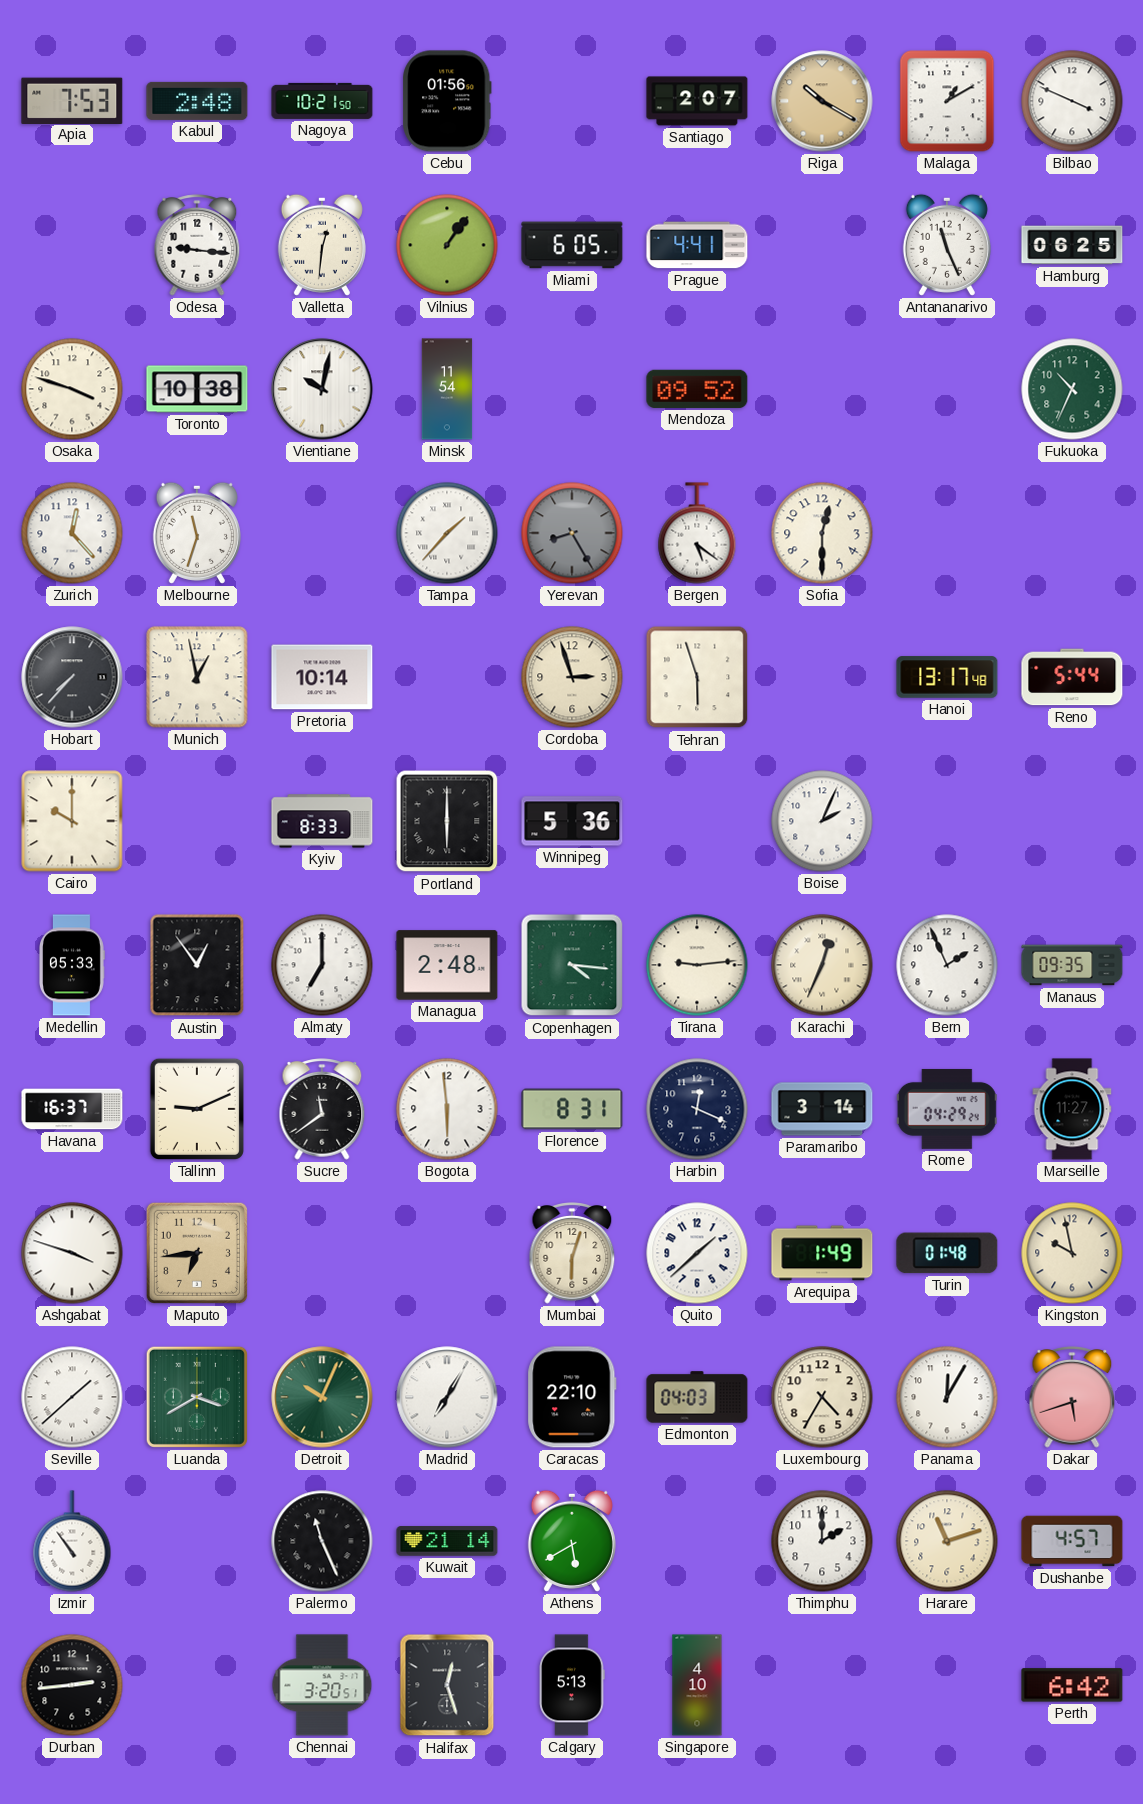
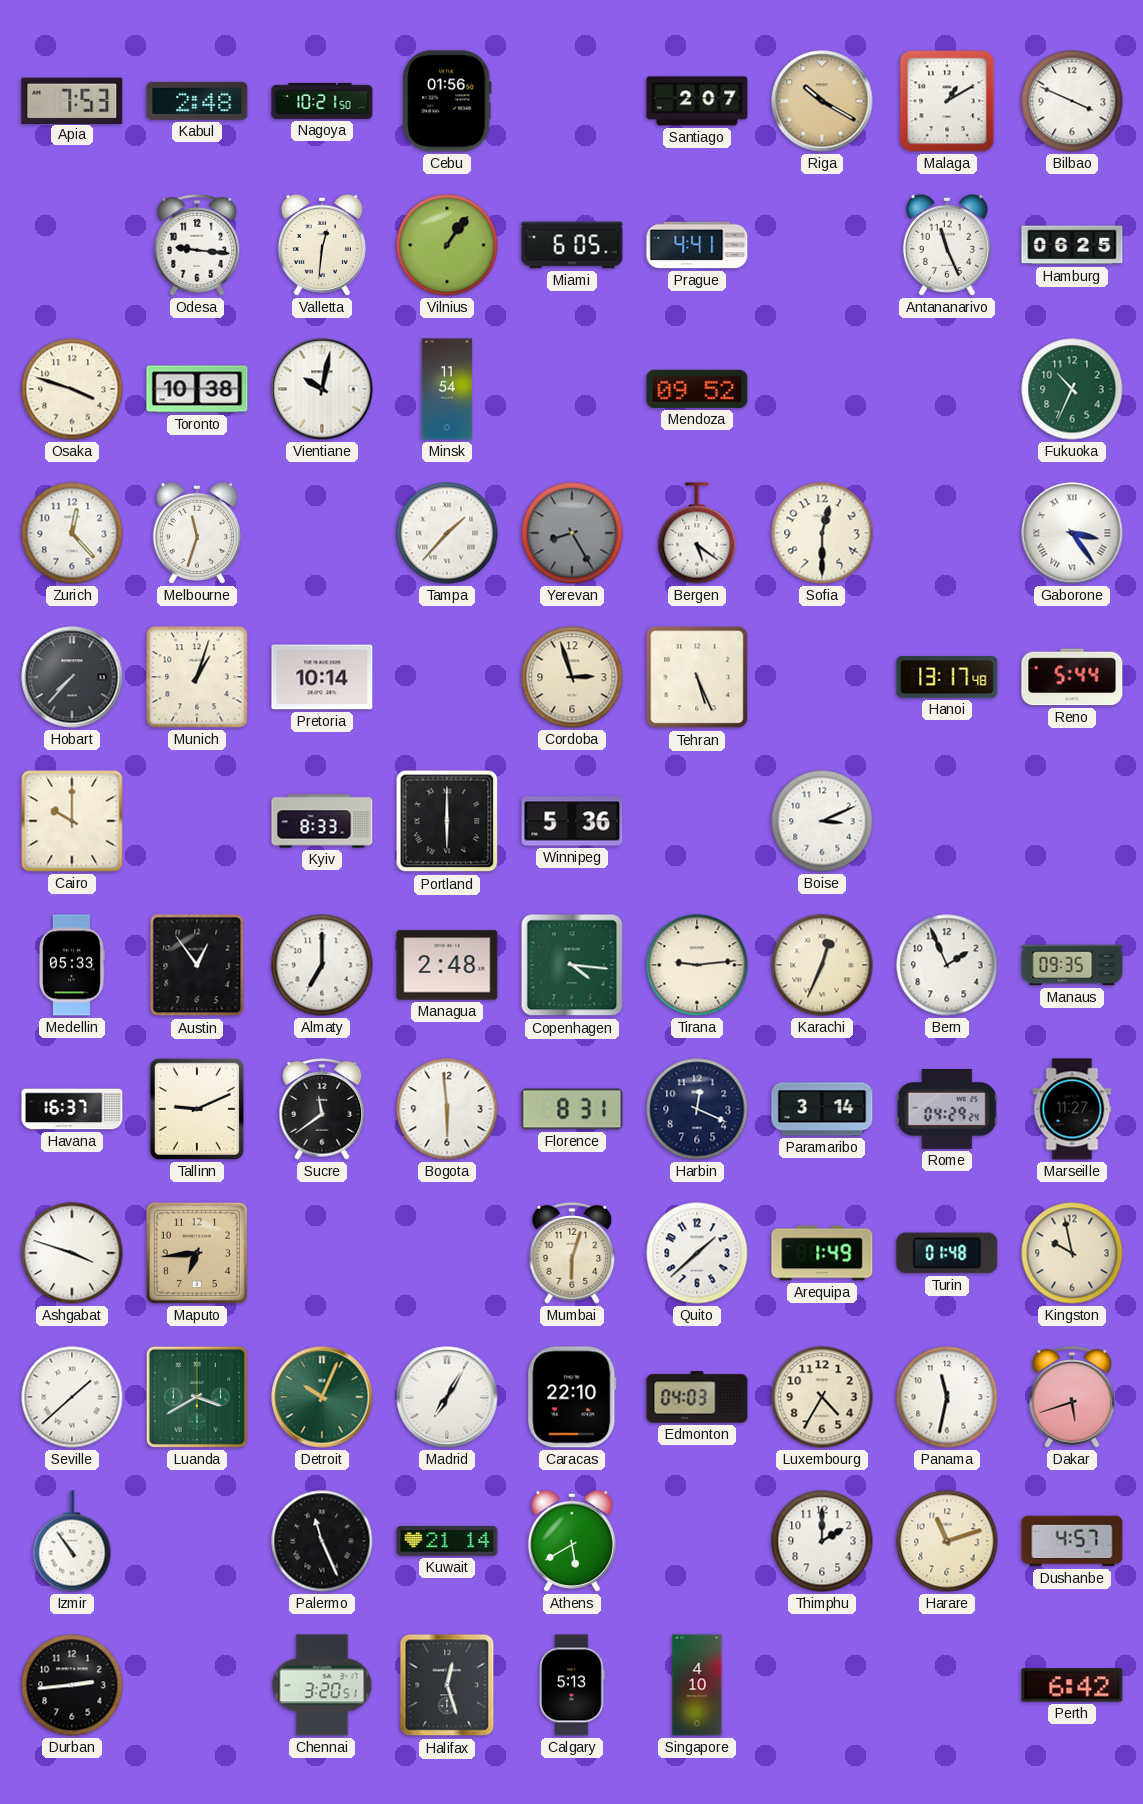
Gaborone: none -> 3:24 (1072, 533)
Munich: 12:58 -> 1:03 (197, 677)
Tehran: 5:57 -> 5:26 (697, 677)
Boise: 2:04 -> 3:11 (822, 821)
Panama: 12:05 -> 11:32 (947, 1397)
